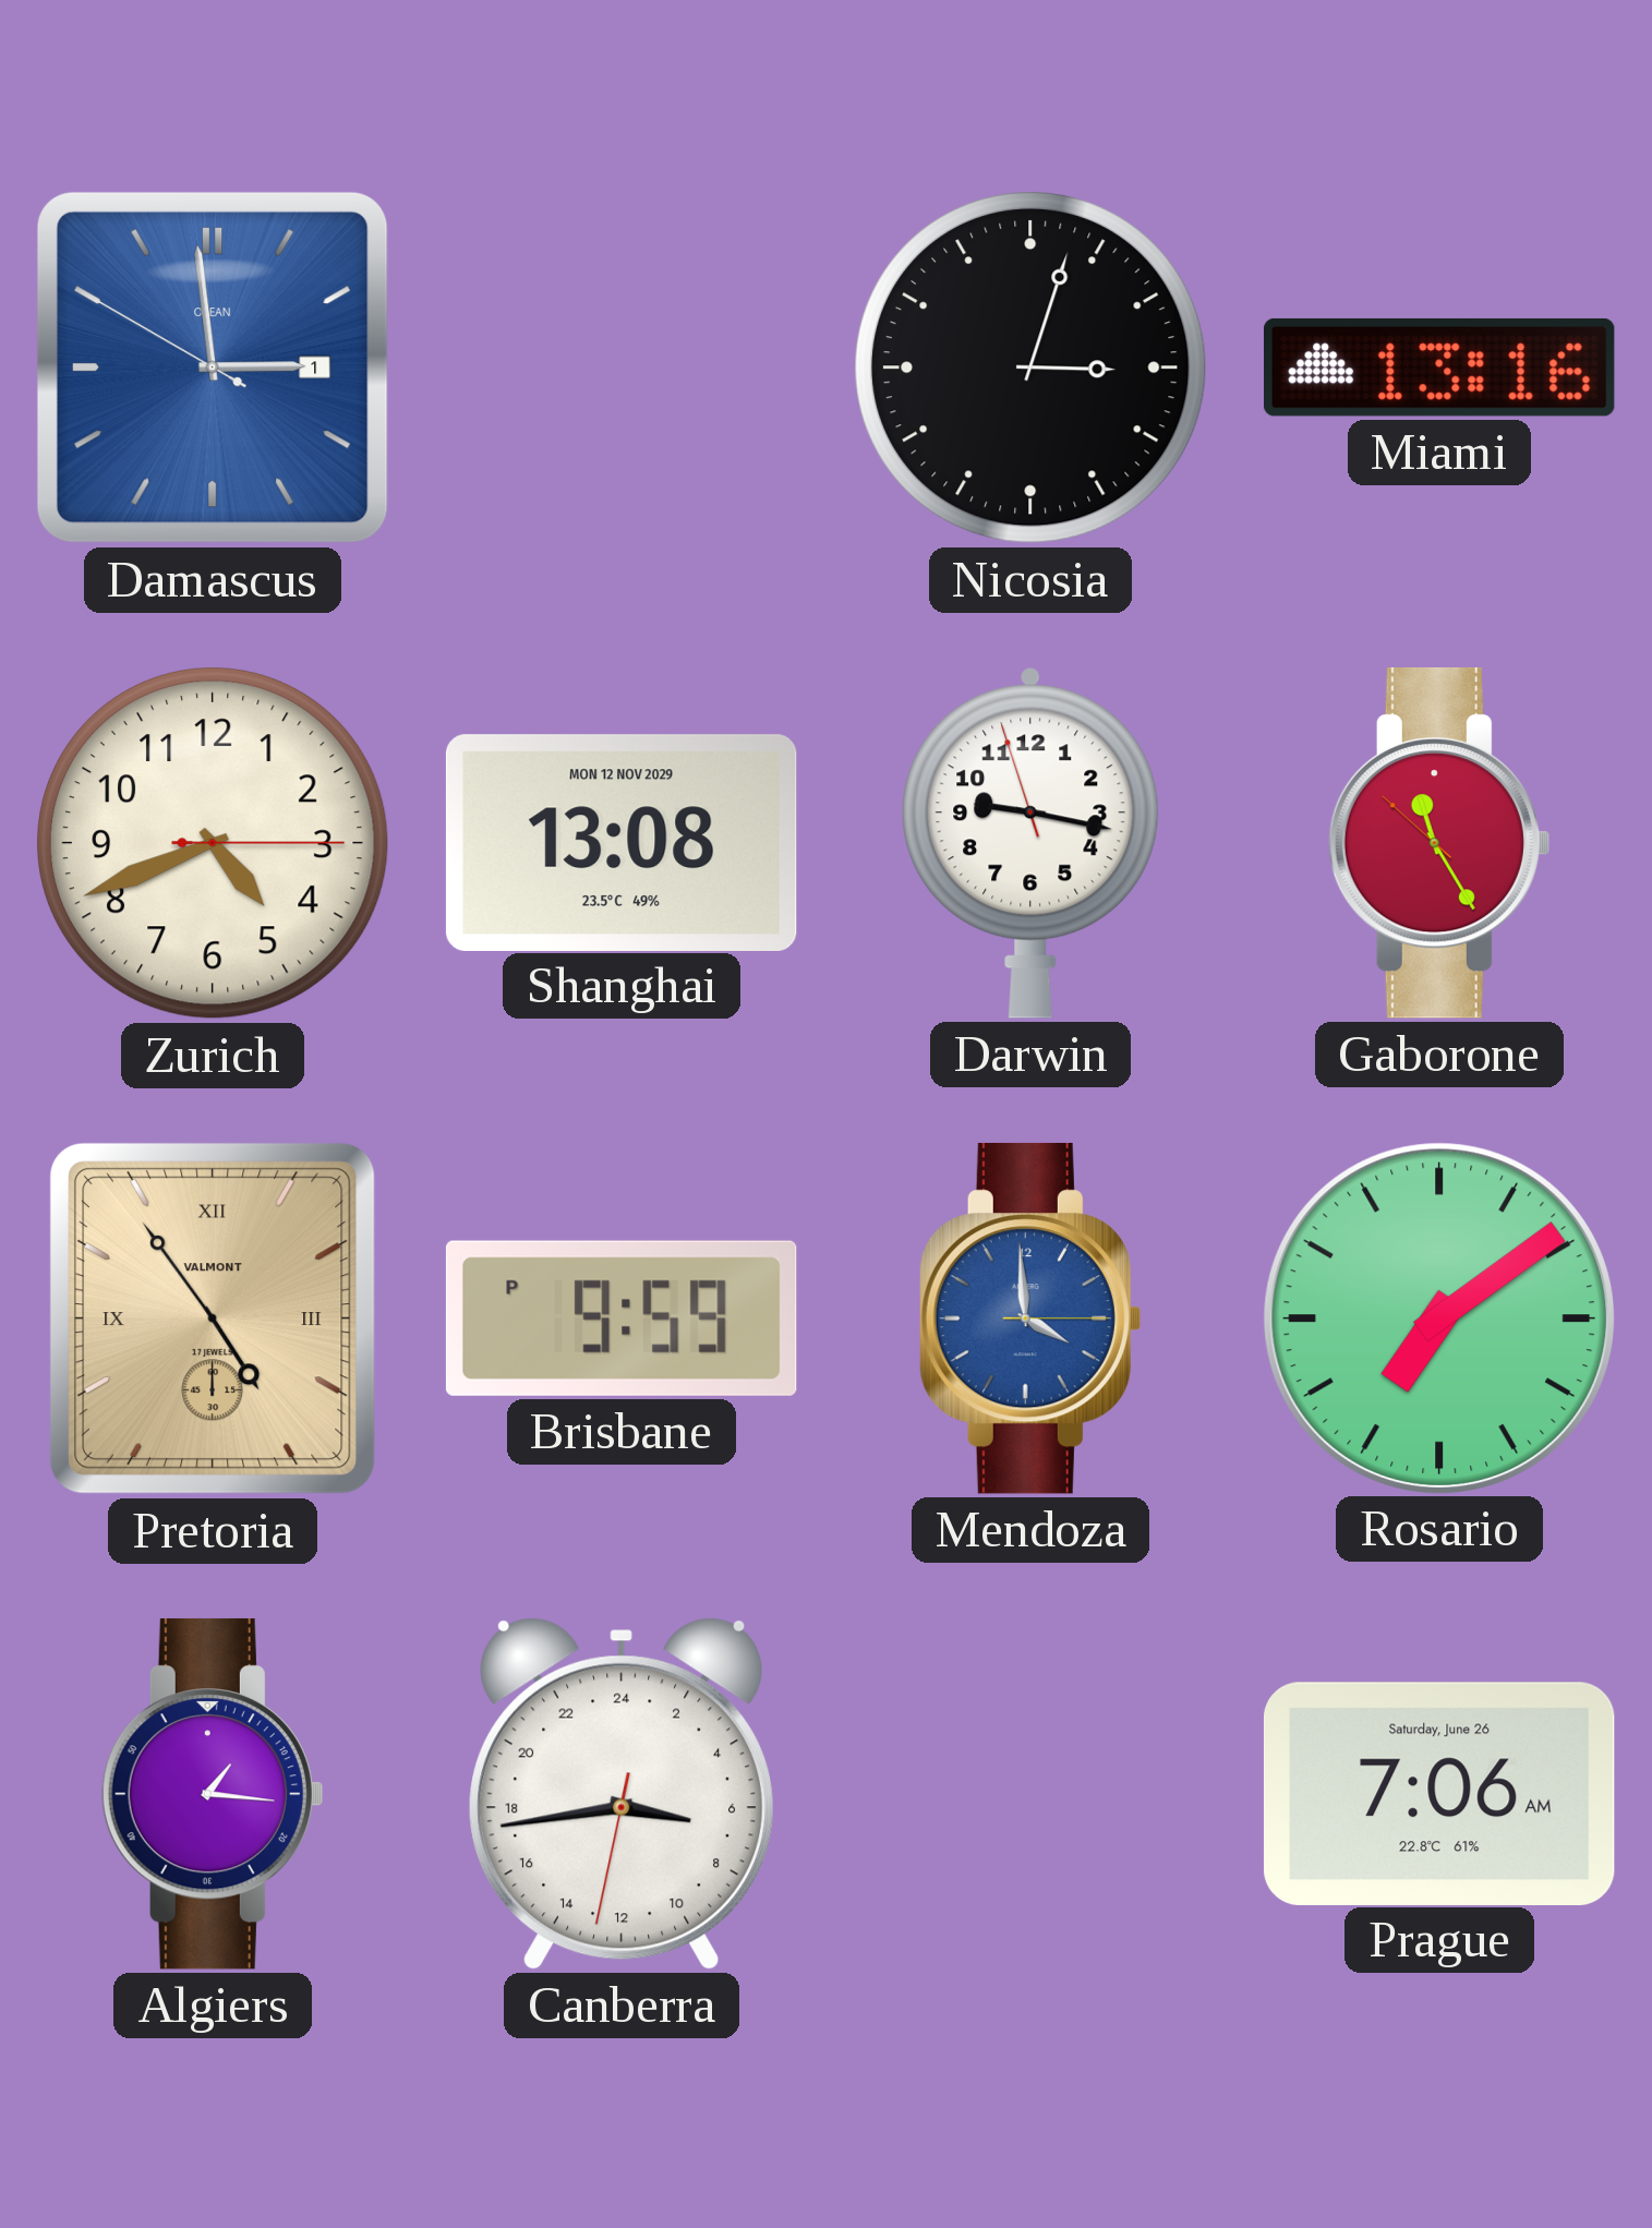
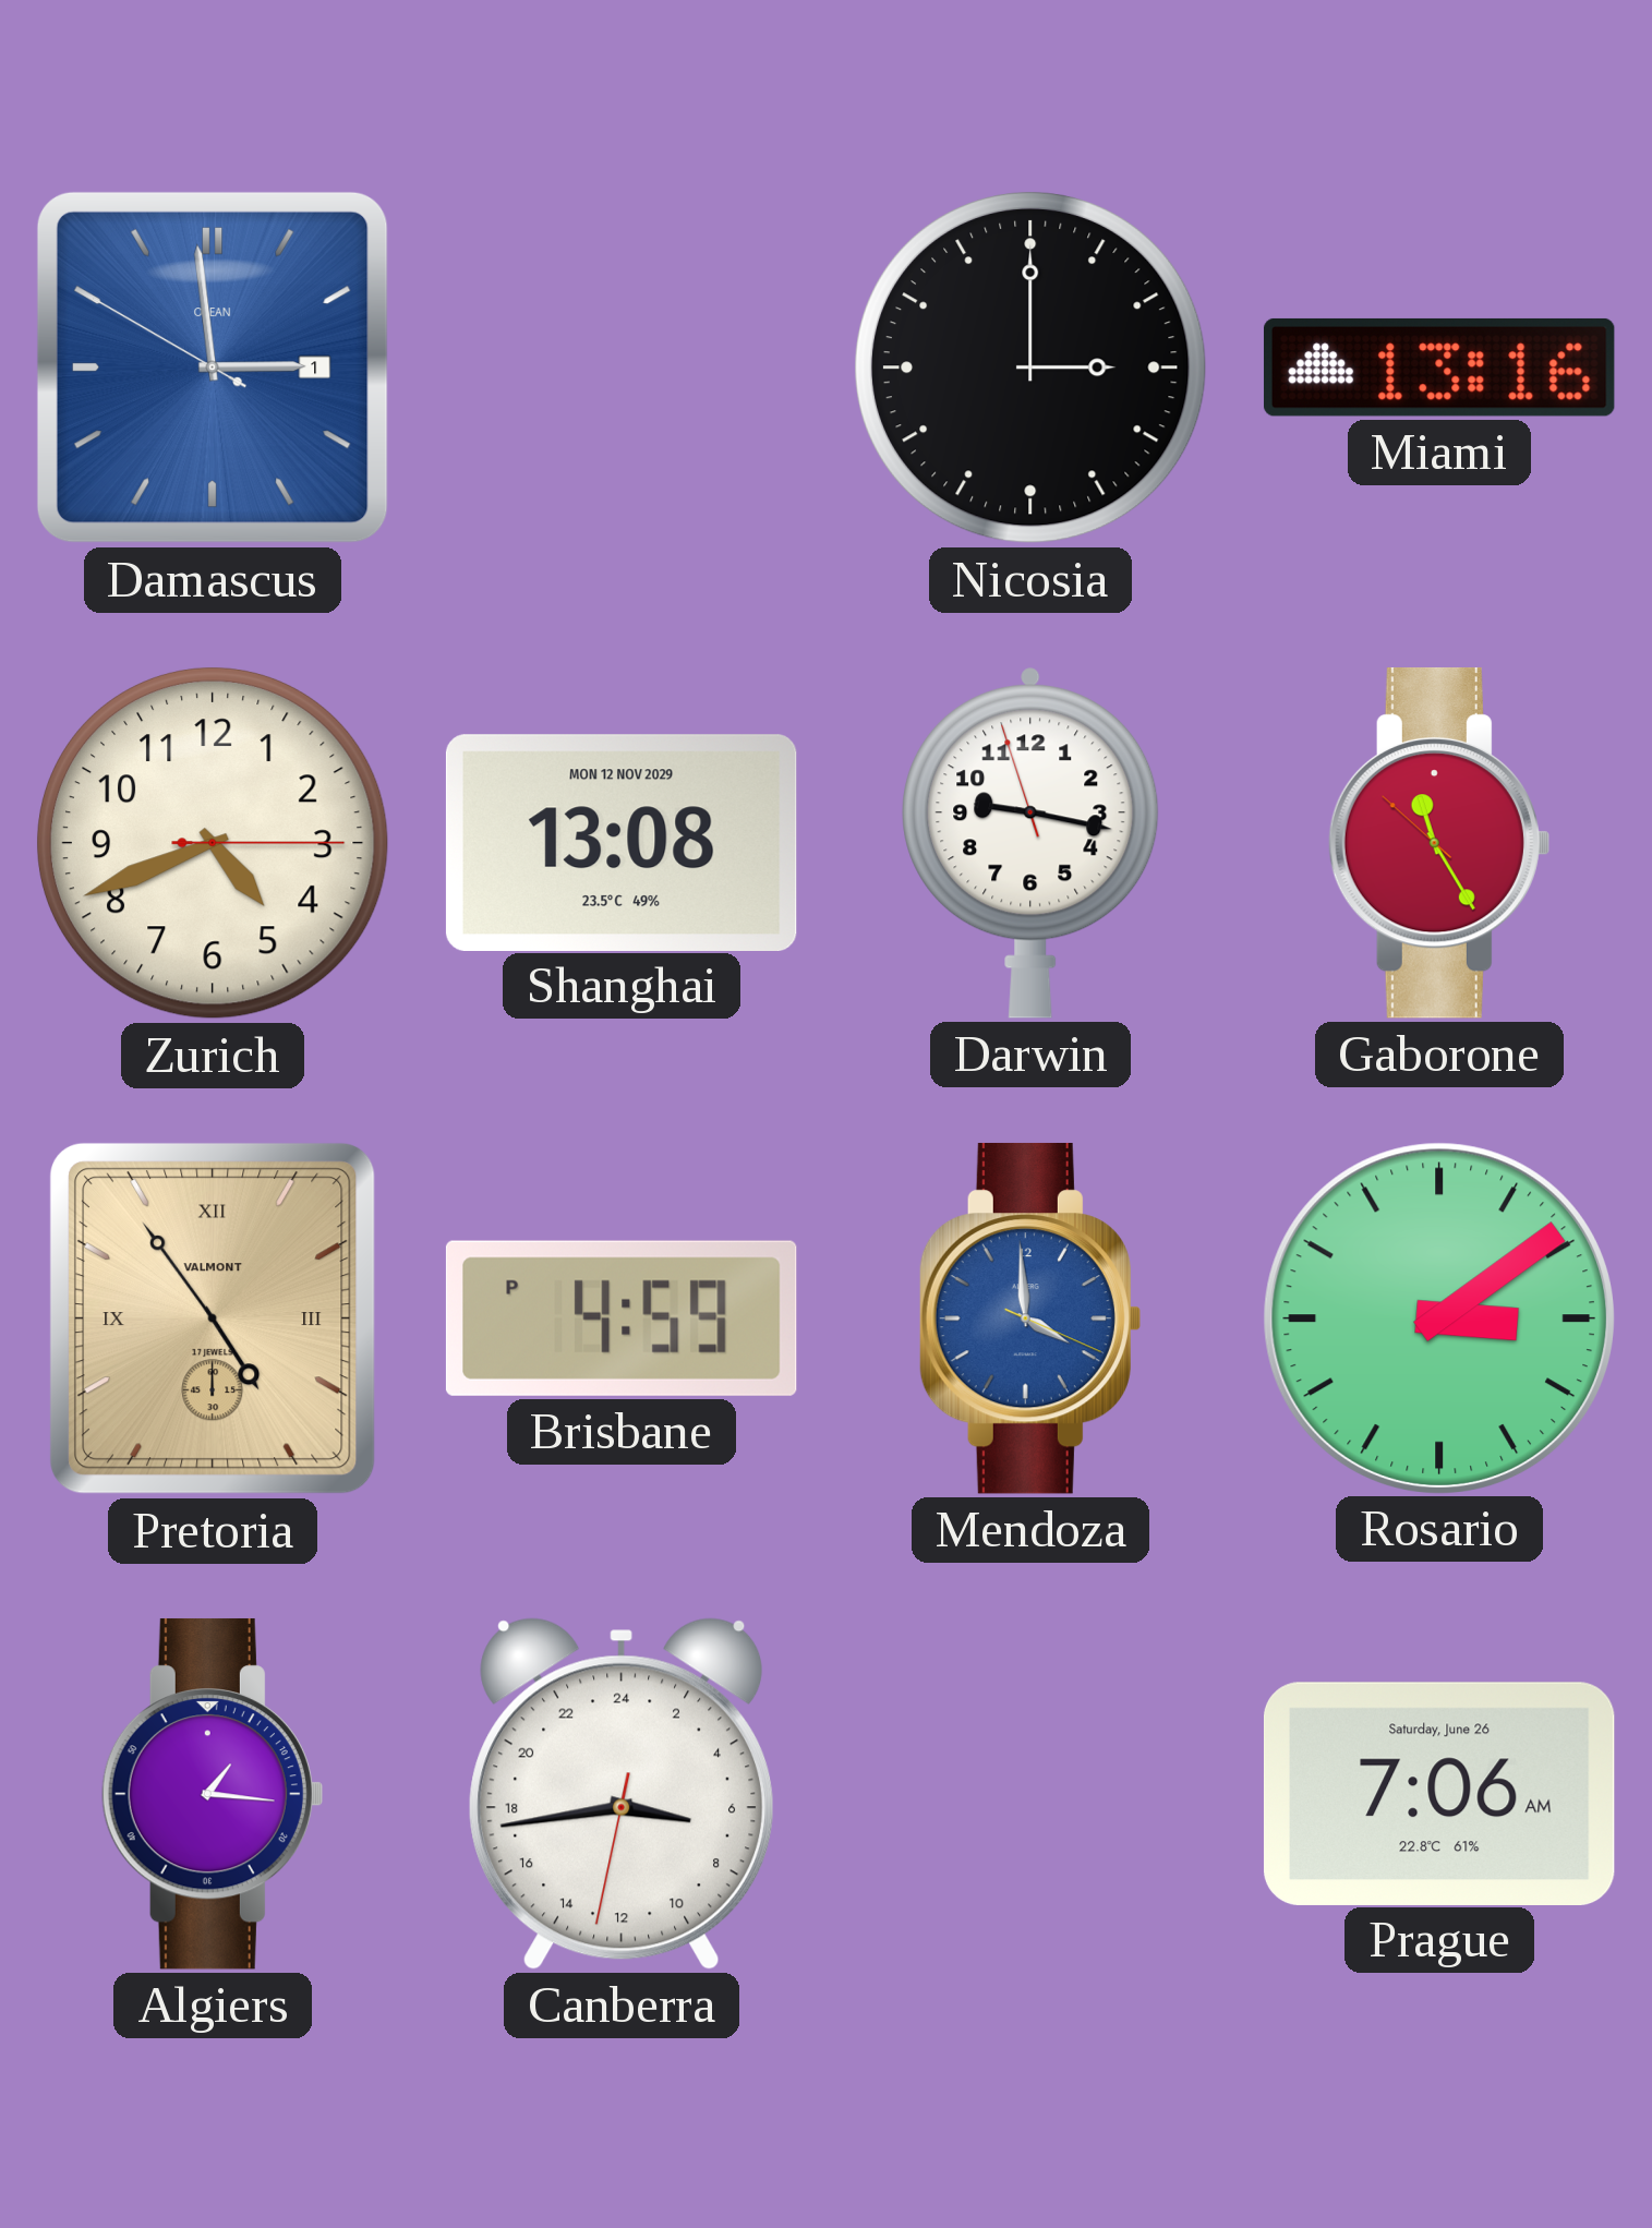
Nicosia: 3:03 -> 3:00 (1030, 368)
Brisbane: 9:59 -> 4:59 (622, 1318)
Mendoza: 3:59:15 -> 3:59:19 (1029, 1318)
Rosario: 7:09 -> 3:09 (1438, 1317)
